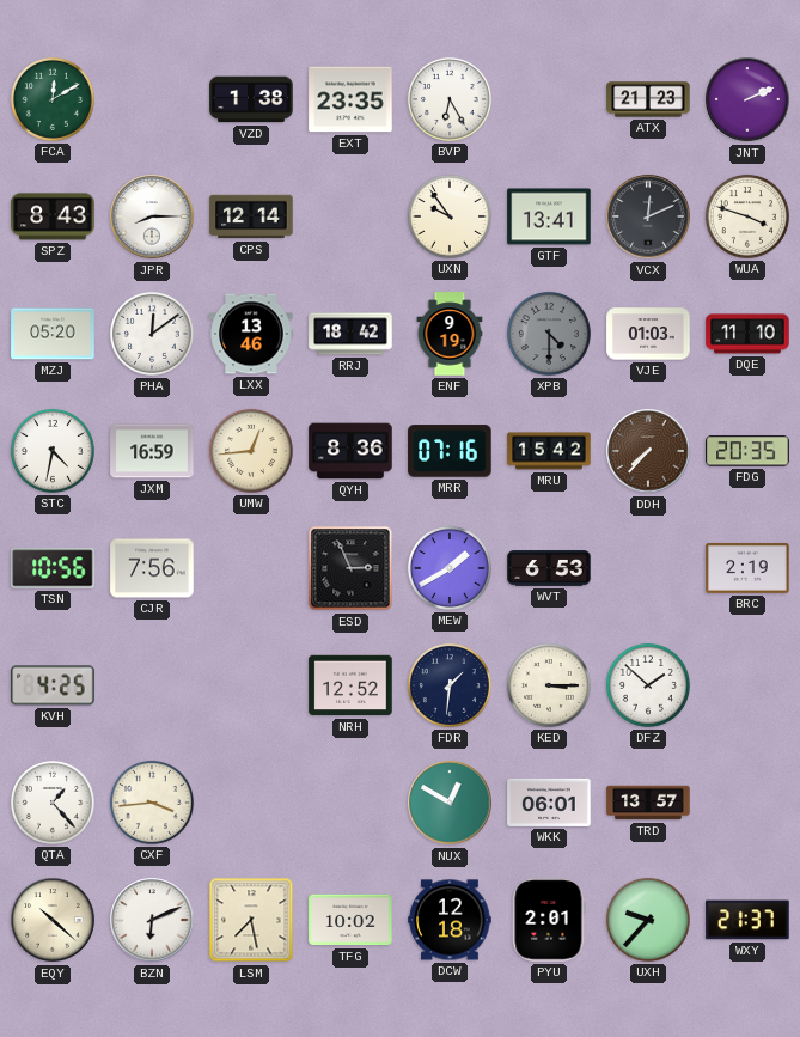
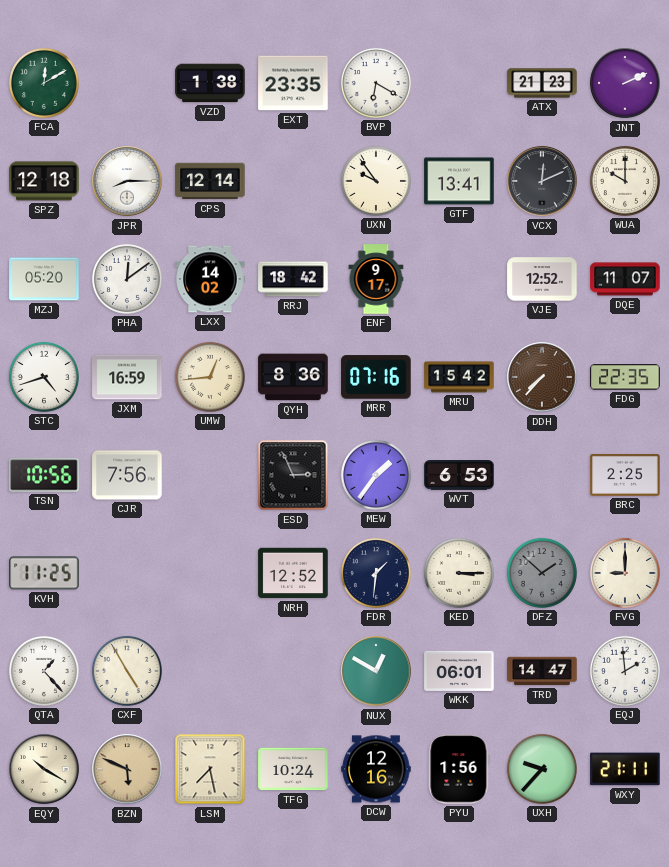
BVP: 6:25 -> 6:20 (376, 83)
SPZ: 8:43 -> 12:18 (44, 181)
WUA: 3:48 -> 10:00 (625, 181)
LXX: 13:46 -> 14:02 (210, 279)
ENF: 9:19 -> 9:17 (376, 279)
XPB: 4:30 -> none (549, 334)
VJE: 01:03 -> 12:52 (542, 279)
DQE: 11:10 -> 11:07 (625, 279)
STC: 4:32 -> 4:42 (44, 377)
FDG: 20:35 -> 22:35 (625, 377)
MEW: 1:40 -> 1:36 (376, 475)
BRC: 2:19 -> 2:25 (625, 475)
KVH: 4:25 -> 11:25 (44, 573)
DFZ dial: white -> grey (542, 573)
FVG: none -> 9:00 (625, 573)
CXF: 3:44 -> 4:55 (127, 671)
TRD: 13:57 -> 14:47 (542, 671)
EQJ: none -> 1:59 (625, 671)
EQY: 10:22 -> 10:20 (44, 769)
BZN: 6:11 -> 5:49 (127, 769)
BZN dial: white -> champagne (127, 769)
TFG: 10:02 -> 10:24 (293, 769)
DCW: 12:18 -> 12:16 (376, 769)
PYU: 2:01 -> 1:56 (459, 769)
WXY: 21:37 -> 21:11 (625, 769)
